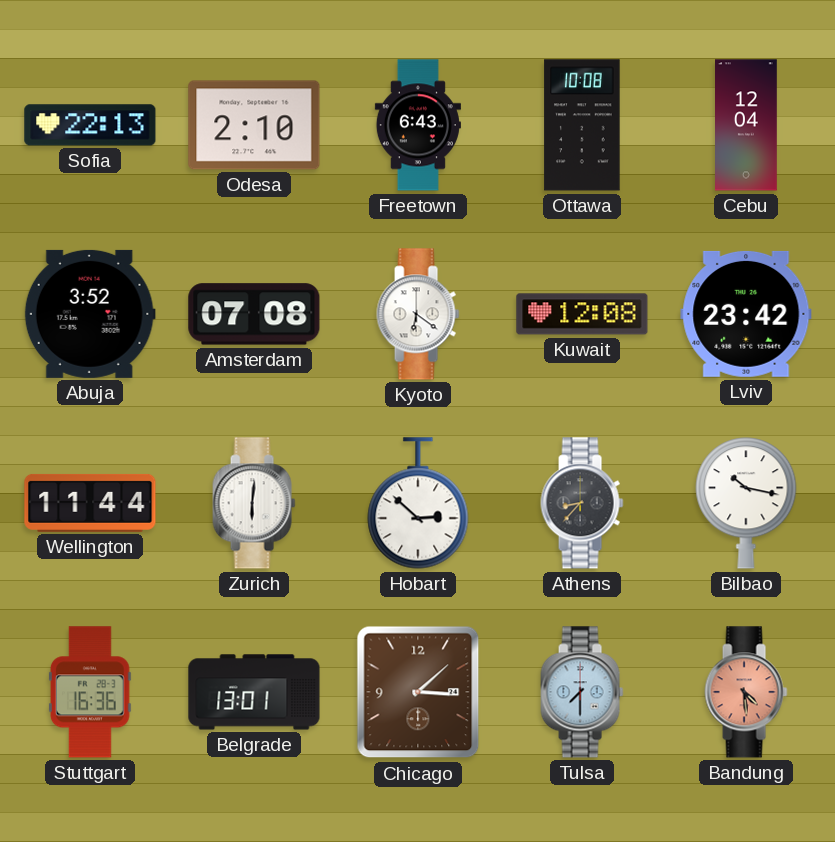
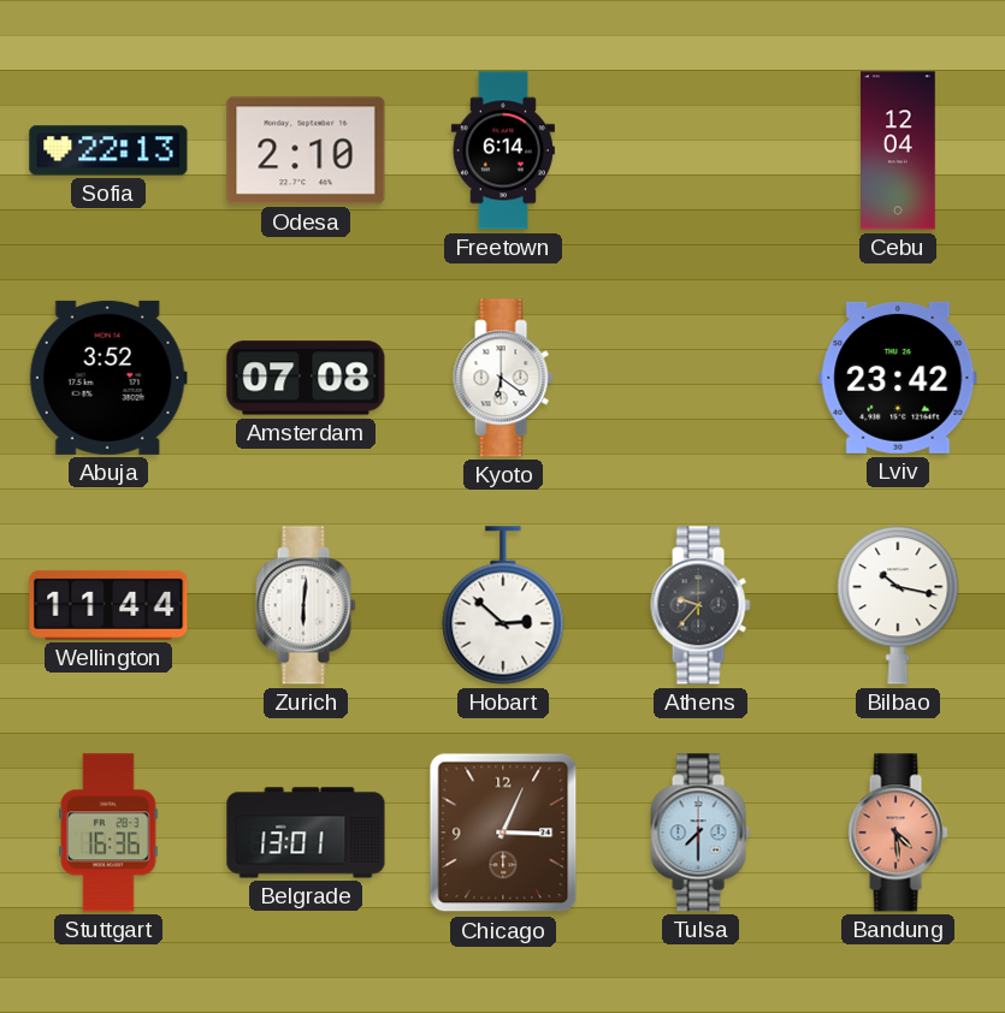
Freetown: 6:43 -> 6:14 (503, 150)
Ottawa: 10:08 -> none (582, 125)
Kuwait: 12:08 -> none (582, 314)
Athens: 8:37 -> 9:37 (700, 605)
Chicago: 3:08 -> 3:04 (503, 833)
